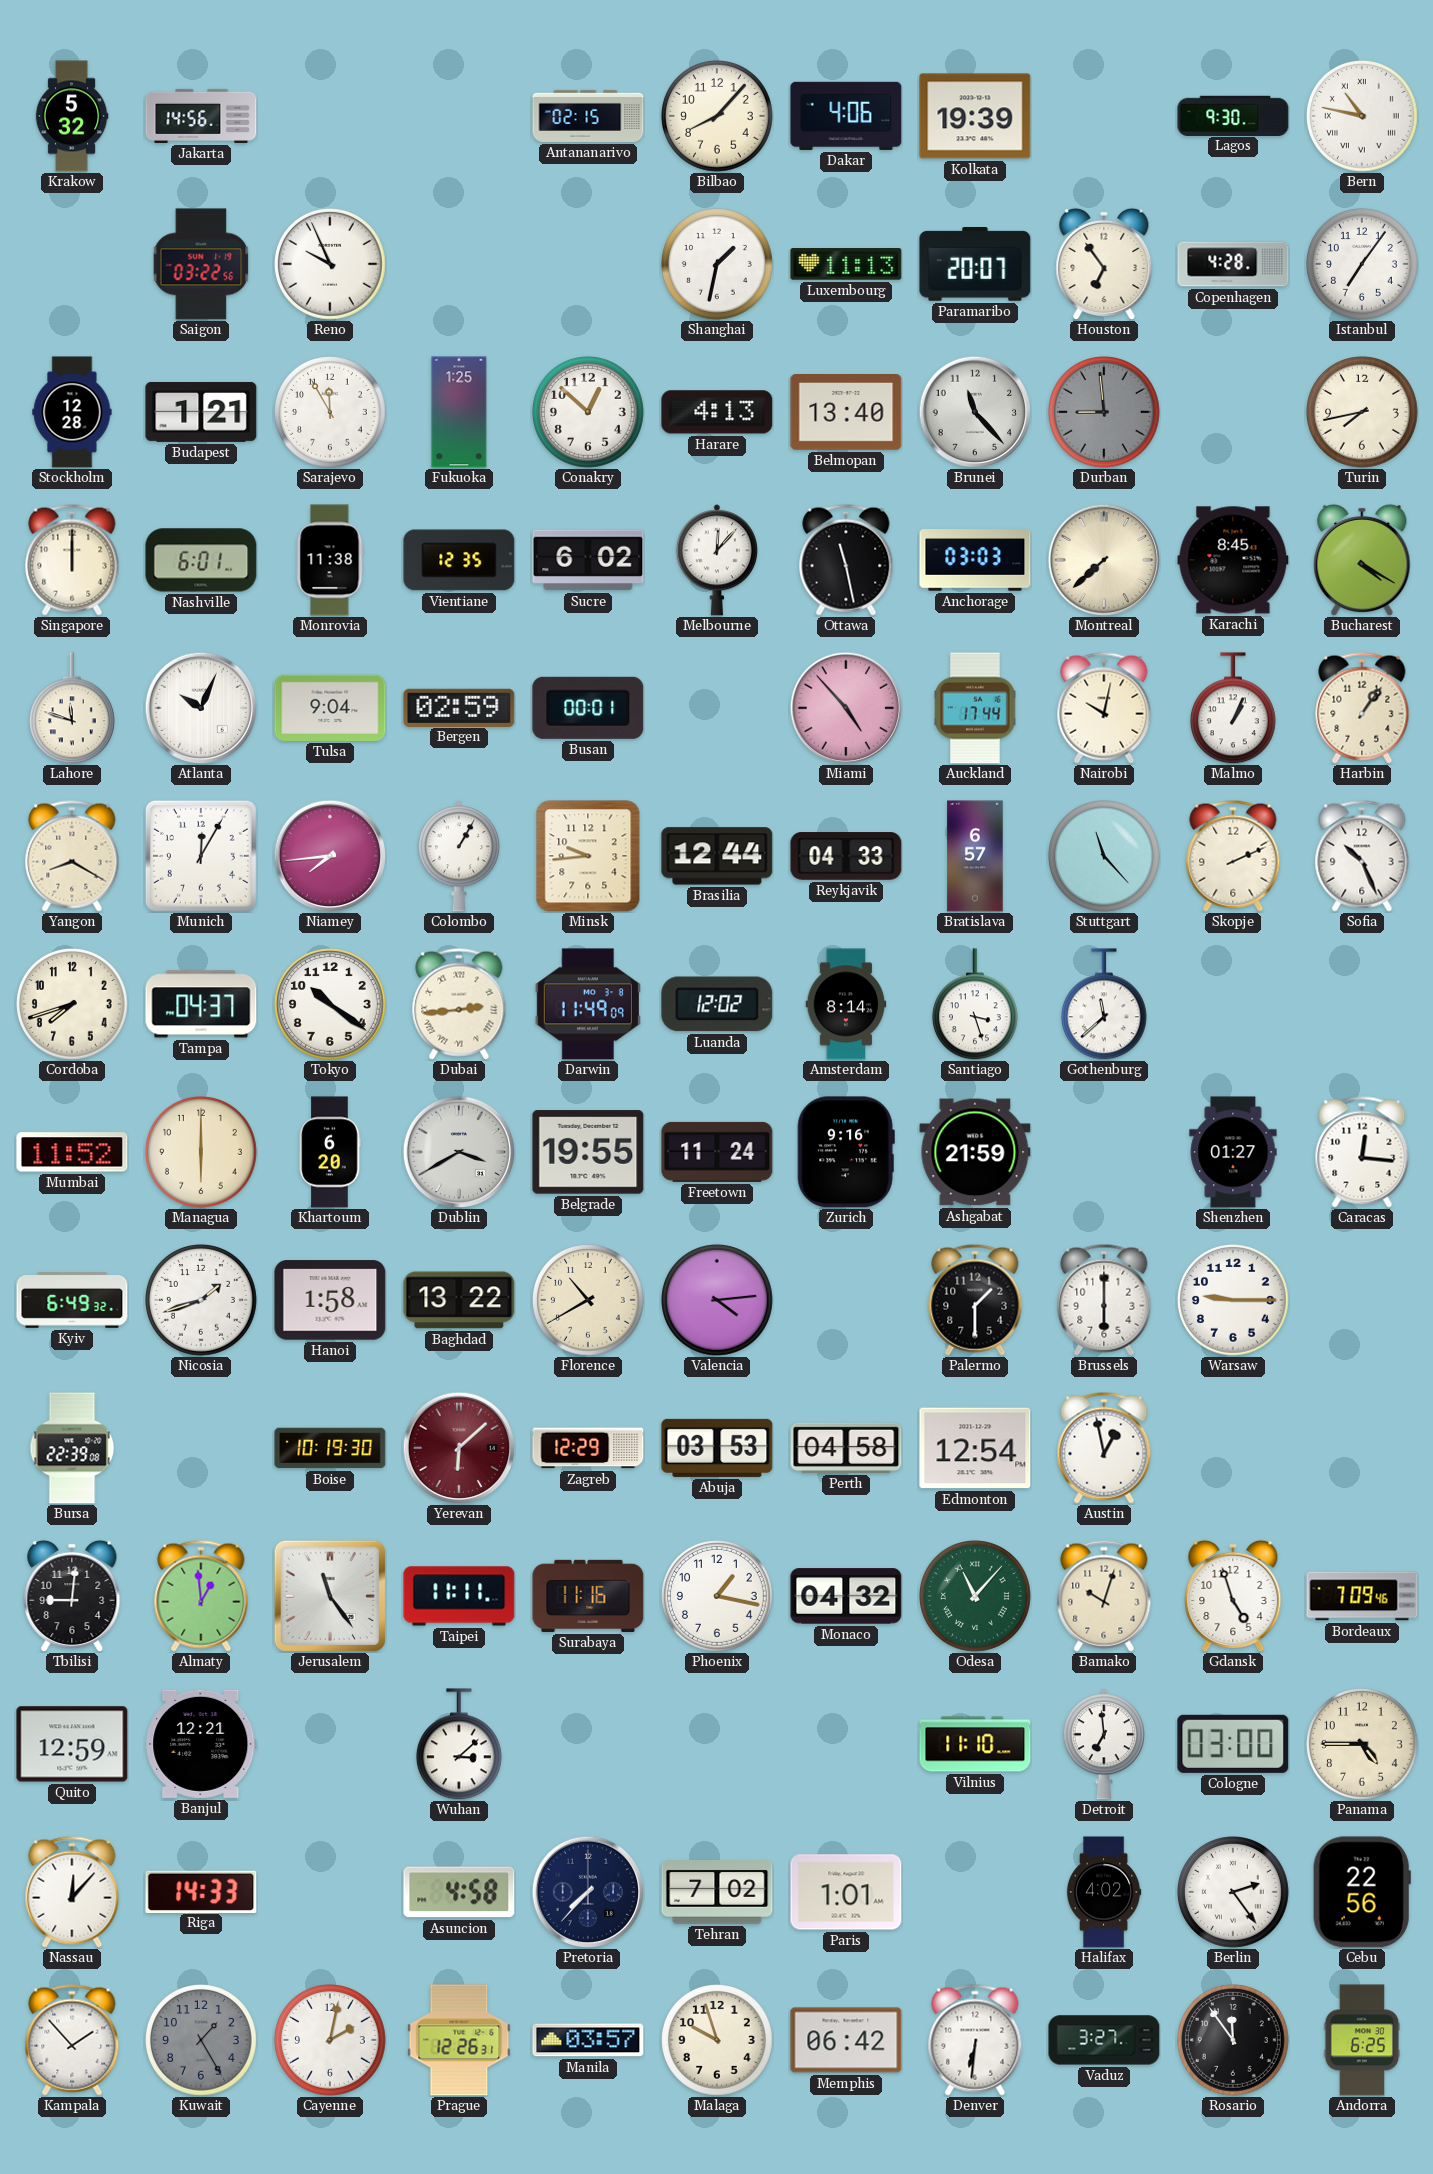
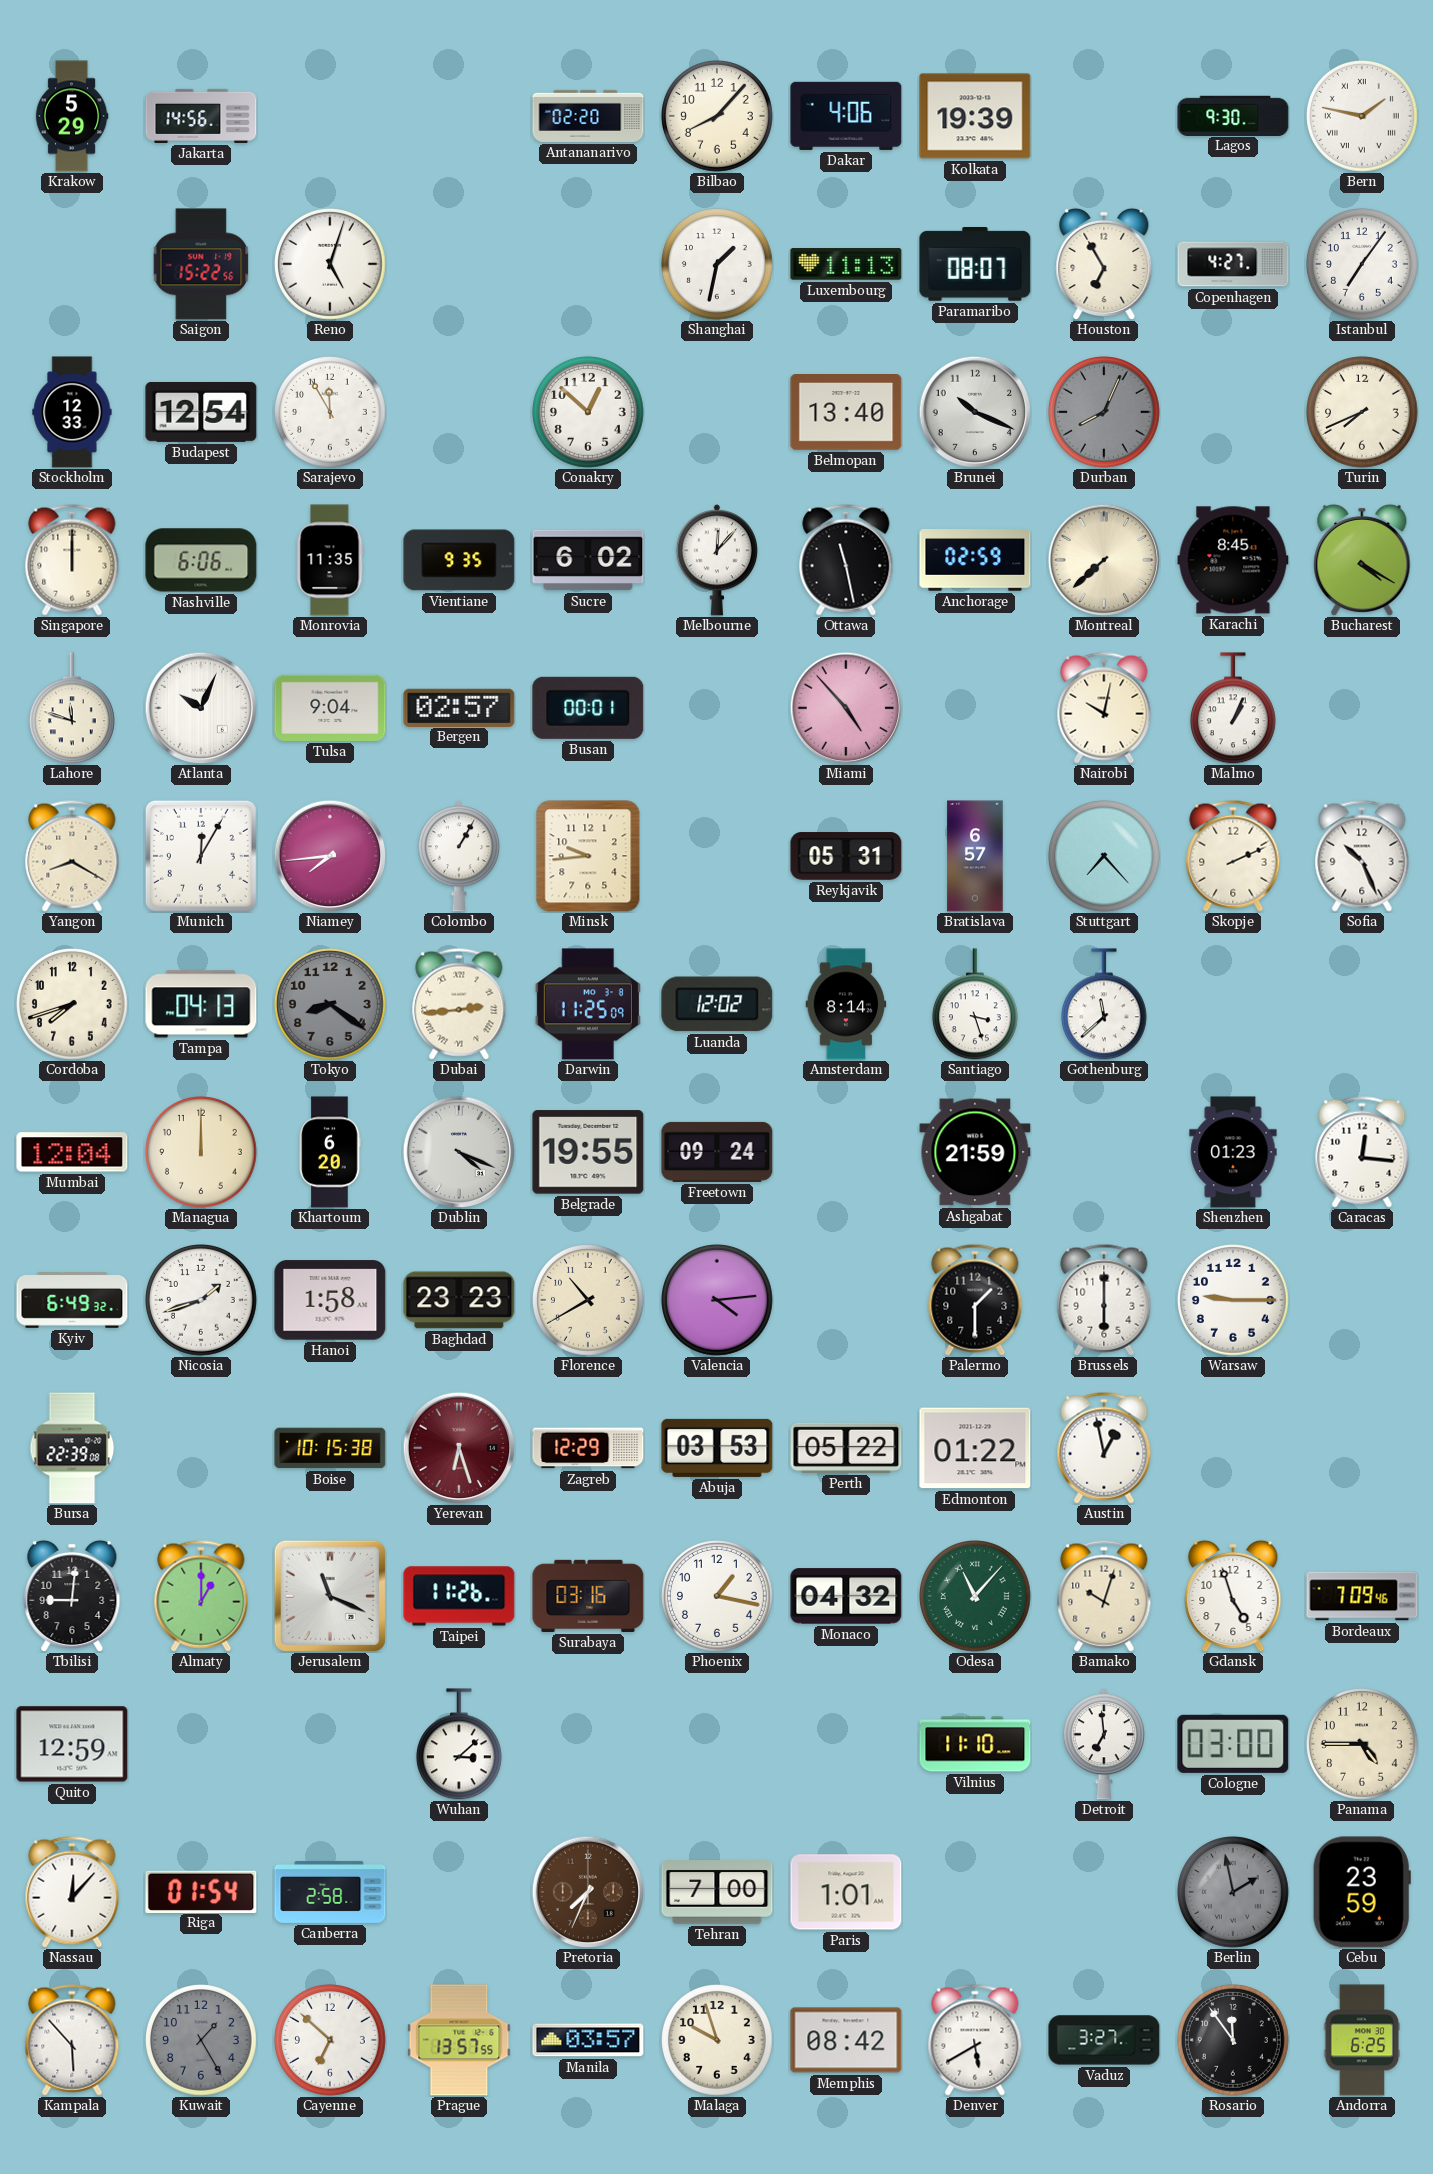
Krakow: 5:32 -> 5:29 (72, 116)
Antananarivo: 02:15 -> 02:20 (588, 116)
Bern: 10:47 -> 1:47 (1363, 117)
Saigon: 03:22 -> 15:22 (201, 264)
Reno: 9:56 -> 5:03 (331, 265)
Paramaribo: 20:07 -> 08:07 (975, 265)
Houston: 6:54 -> 6:55 (1104, 264)
Copenhagen: 4:28 -> 4:27 (1233, 264)
Stockholm: 12:28 -> 12:33 (72, 412)
Budapest: 1:21 -> 12:54 (201, 412)
Fukuoka: 1:25 -> none (459, 412)
Harare: 4:13 -> none (717, 412)
Brunei: 11:23 -> 10:19 (974, 411)
Durban: 8:59 -> 8:04 (1105, 413)
Turin: 7:43 -> 7:41 (1363, 413)
Nashville: 6:01 -> 6:06 (201, 560)
Monrovia: 11:38 -> 11:35 (330, 560)
Vientiane: 12:35 -> 9:35 (459, 560)
Anchorage: 03:03 -> 02:59 (975, 560)
Bergen: 02:59 -> 02:57 (459, 707)
Auckland: 17:44 -> none (975, 708)
Harbin: 1:06 -> none (1362, 708)
Brasilia: 12:44 -> none (717, 856)
Reykjavik: 04:33 -> 05:31 (846, 856)
Stuttgart: 11:23 -> 7:23 (1105, 857)
Tampa: 04:37 -> 04:13 (201, 1004)
Tokyo: 10:21 -> 8:21 (331, 1005)
Tokyo dial: white -> grey (331, 1005)
Darwin: 11:49 -> 11:25 (588, 1004)
Mumbai: 11:52 -> 12:04 (72, 1152)
Managua: 6:00 -> 12:00 (202, 1153)
Dublin: 3:40 -> 4:19 (458, 1151)
Freetown: 11:24 -> 09:24 (717, 1152)
Zurich: 9:16 -> none (846, 1152)
Shenzhen: 01:27 -> 01:23 (1233, 1152)
Baghdad: 13:22 -> 23:23 (459, 1300)
Boise: 10:19 -> 10:15 (330, 1448)
Yerevan: 6:08 -> 6:27 (458, 1447)
Perth: 04:58 -> 05:22 (846, 1448)
Edmonton: 12:54 -> 01:22 (975, 1448)
Almaty: 12:59 -> 1:00 (201, 1596)
Jerusalem: 11:24 -> 11:19 (330, 1596)
Taipei: 11:11 -> 11:26 (459, 1596)
Surabaya: 11:16 -> 03:16 (588, 1596)
Banjul: 12:21 -> none (201, 1744)
Riga: 14:33 -> 01:54 (201, 1891)
Canberra: none -> 2:58 (330, 1892)
Asuncion: 4:58 -> none (459, 1892)
Pretoria: 7:37 -> 7:34 (587, 1891)
Pretoria dial: navy -> brown (587, 1891)
Tehran: 7:02 -> 7:00 (717, 1892)
Halifax: 4:02 -> none (1104, 1892)
Berlin: 2:24 -> 1:58 (1234, 1893)
Berlin dial: white -> grey (1234, 1893)
Cebu: 22:56 -> 23:59 (1362, 1892)
Kampala: 1:53 -> 5:53 (72, 2040)
Cayenne: 2:02 -> 6:52 (331, 2041)
Prague: 12:26 -> 13:57 (459, 2040)
Memphis: 06:42 -> 08:42 (846, 2040)
Denver: 6:31 -> 5:40 (975, 2040)
